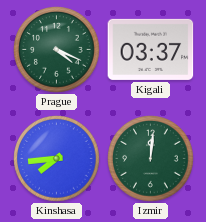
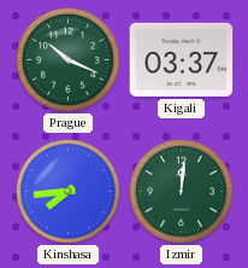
Prague: 4:19 -> 10:19 (69, 60)
